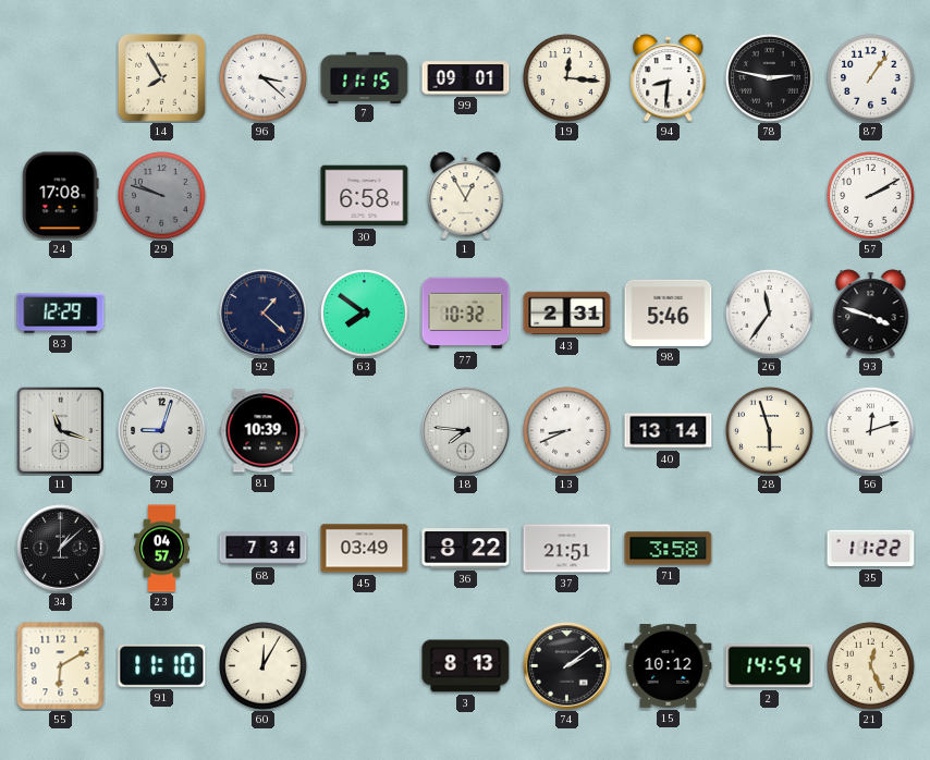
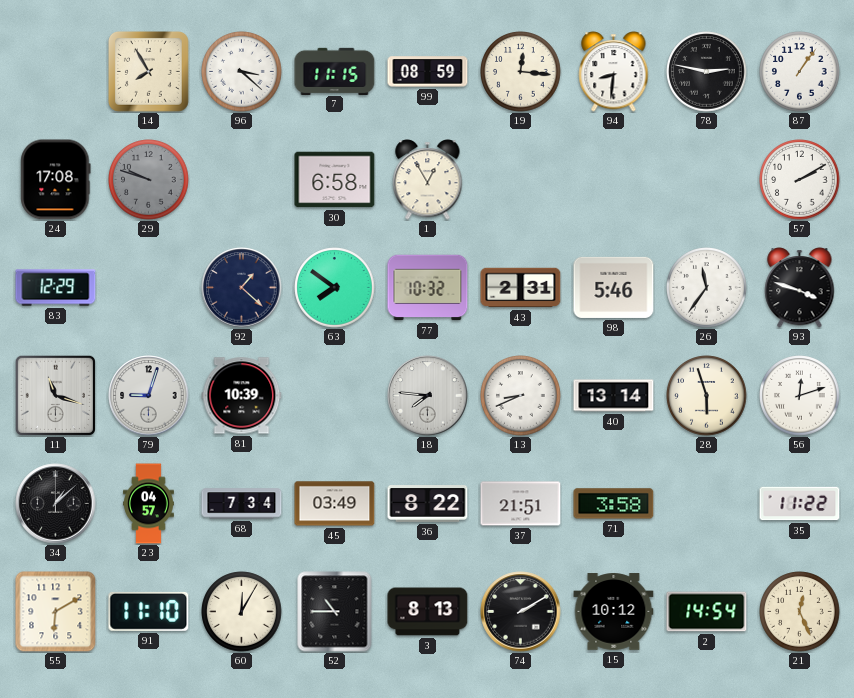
99: 09:01 -> 08:59 (428, 72)
52: none -> 10:45 (335, 612)
74: 2:09 -> 2:10 (521, 612)
